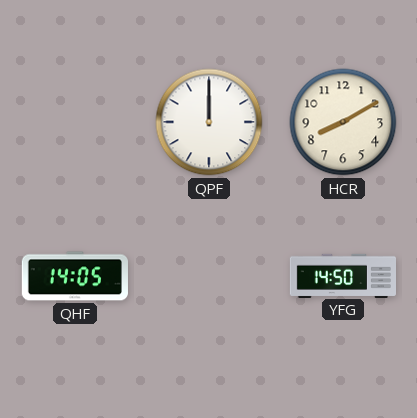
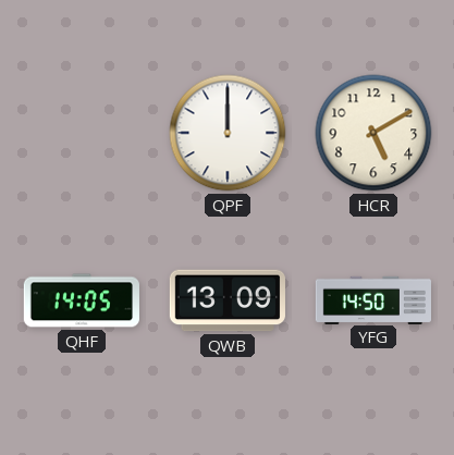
HCR: 8:10 -> 5:10 (373, 133)
QWB: none -> 13:09 (228, 300)
